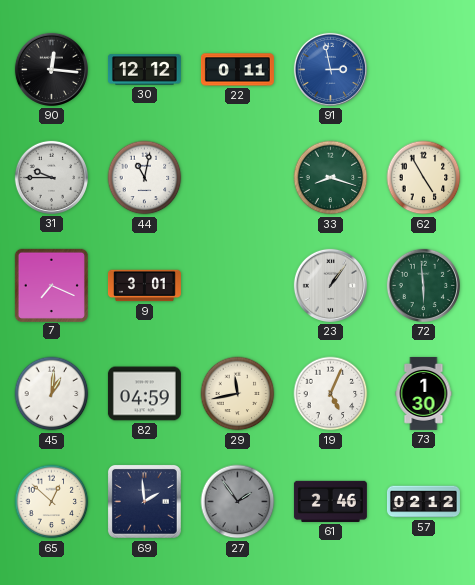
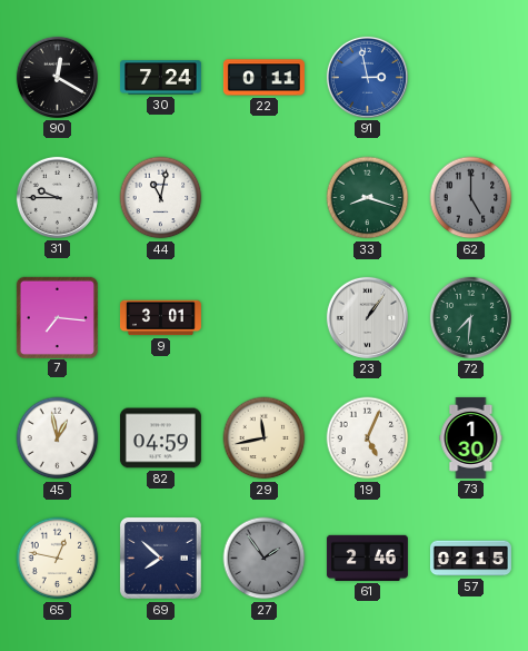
90: 12:16 -> 12:20 (57, 77)
30: 12:12 -> 7:24 (160, 78)
62: 4:55 -> 5:00 (471, 198)
62 dial: cream -> grey (471, 198)
7: 7:19 -> 7:16 (57, 317)
72: 5:59 -> 7:31 (470, 317)
45: 1:01 -> 12:58 (58, 438)
65: 12:52 -> 12:47 (58, 559)
69: 1:59 -> 7:52 (160, 558)
57: 02:12 -> 02:15 (470, 559)
